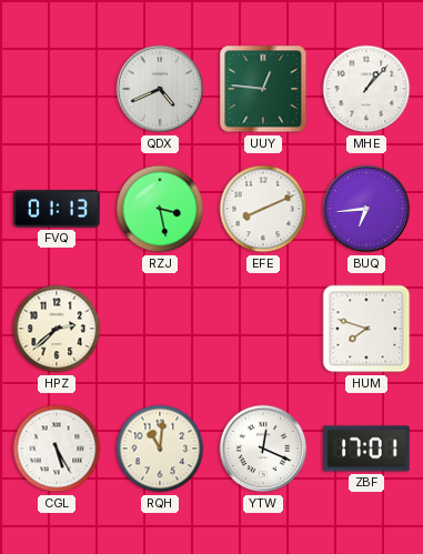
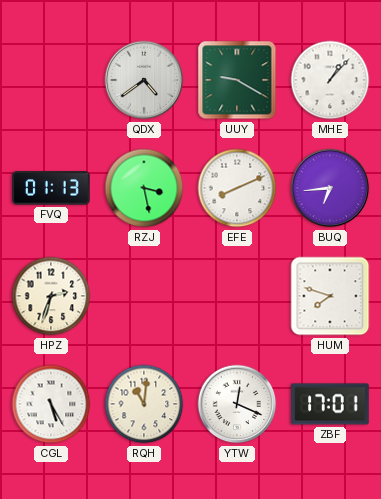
QDX: 4:41 -> 4:39 (144, 80)
UUY: 12:46 -> 9:20 (237, 80)
HPZ: 2:38 -> 2:33 (51, 296)
